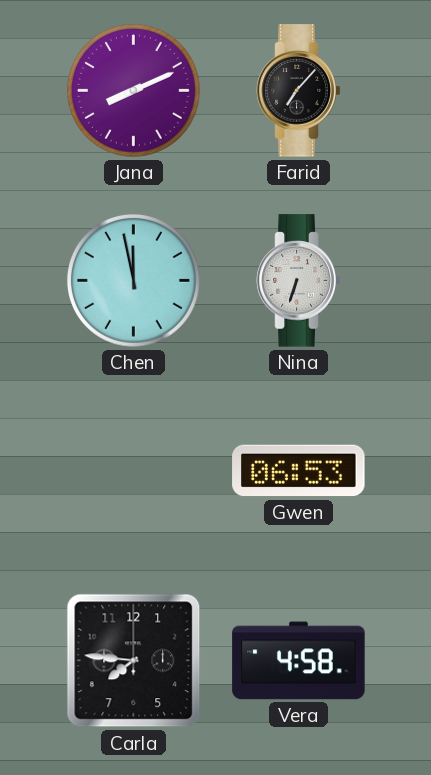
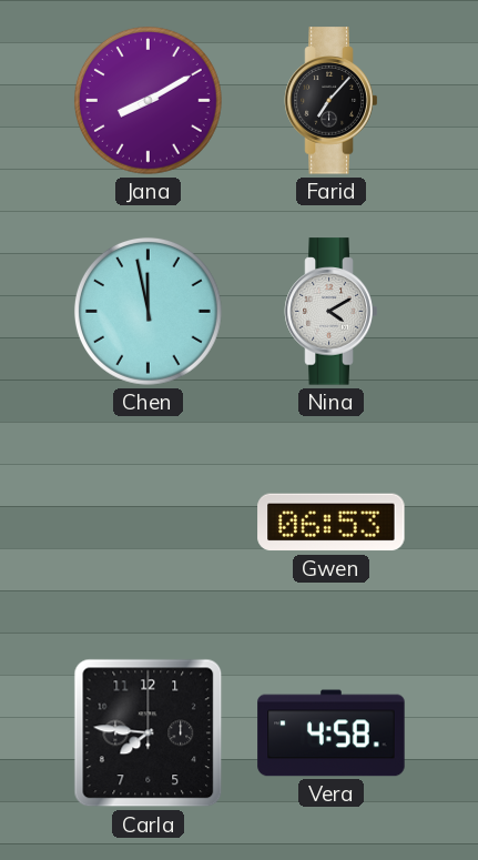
Jana: 8:11 -> 8:10 (148, 100)
Nina: 6:33 -> 4:10 (332, 312)
